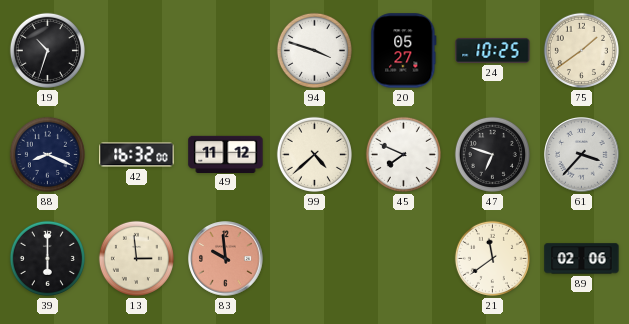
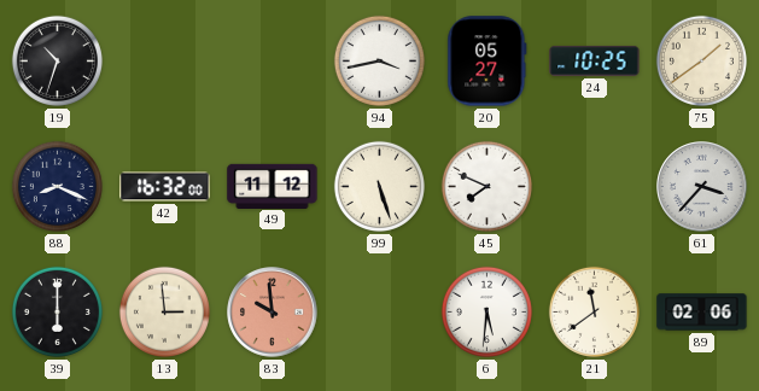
94: 3:48 -> 3:43 (379, 60)
99: 4:38 -> 5:27 (379, 186)
47: 6:48 -> none (492, 154)
6: none -> 5:31 (486, 311)
